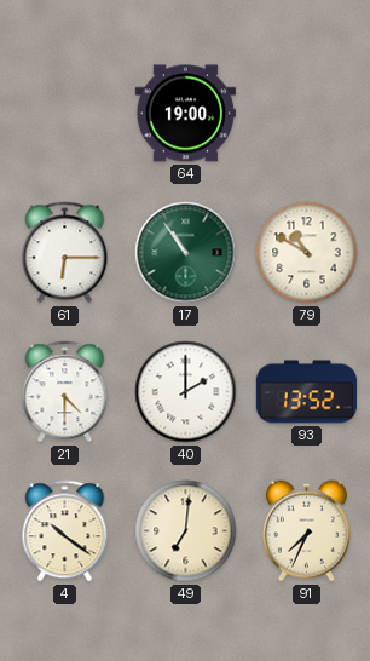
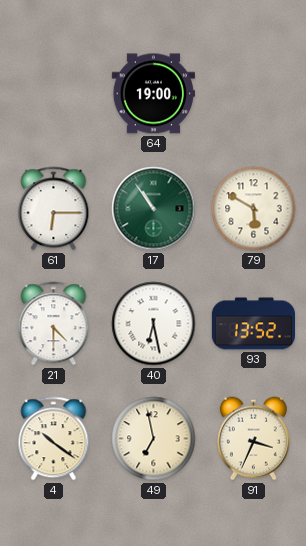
79: 10:50 -> 5:50 (254, 209)
40: 2:00 -> 6:28 (154, 324)
49: 7:01 -> 6:58 (154, 439)
91: 7:34 -> 3:34 (253, 439)
